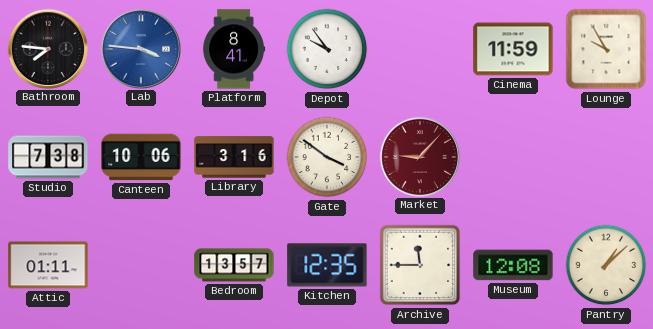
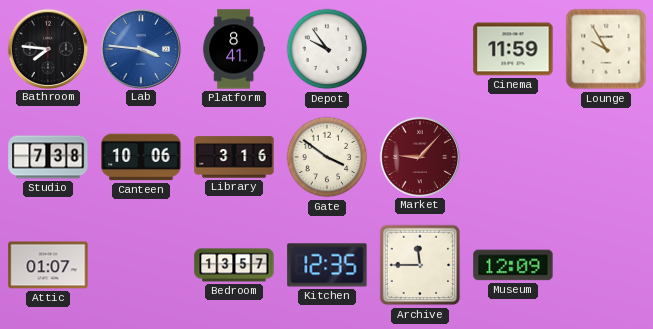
Attic: 01:11 -> 01:07 (48, 265)
Museum: 12:08 -> 12:09 (513, 265)
Pantry: 1:08 -> none (606, 265)
